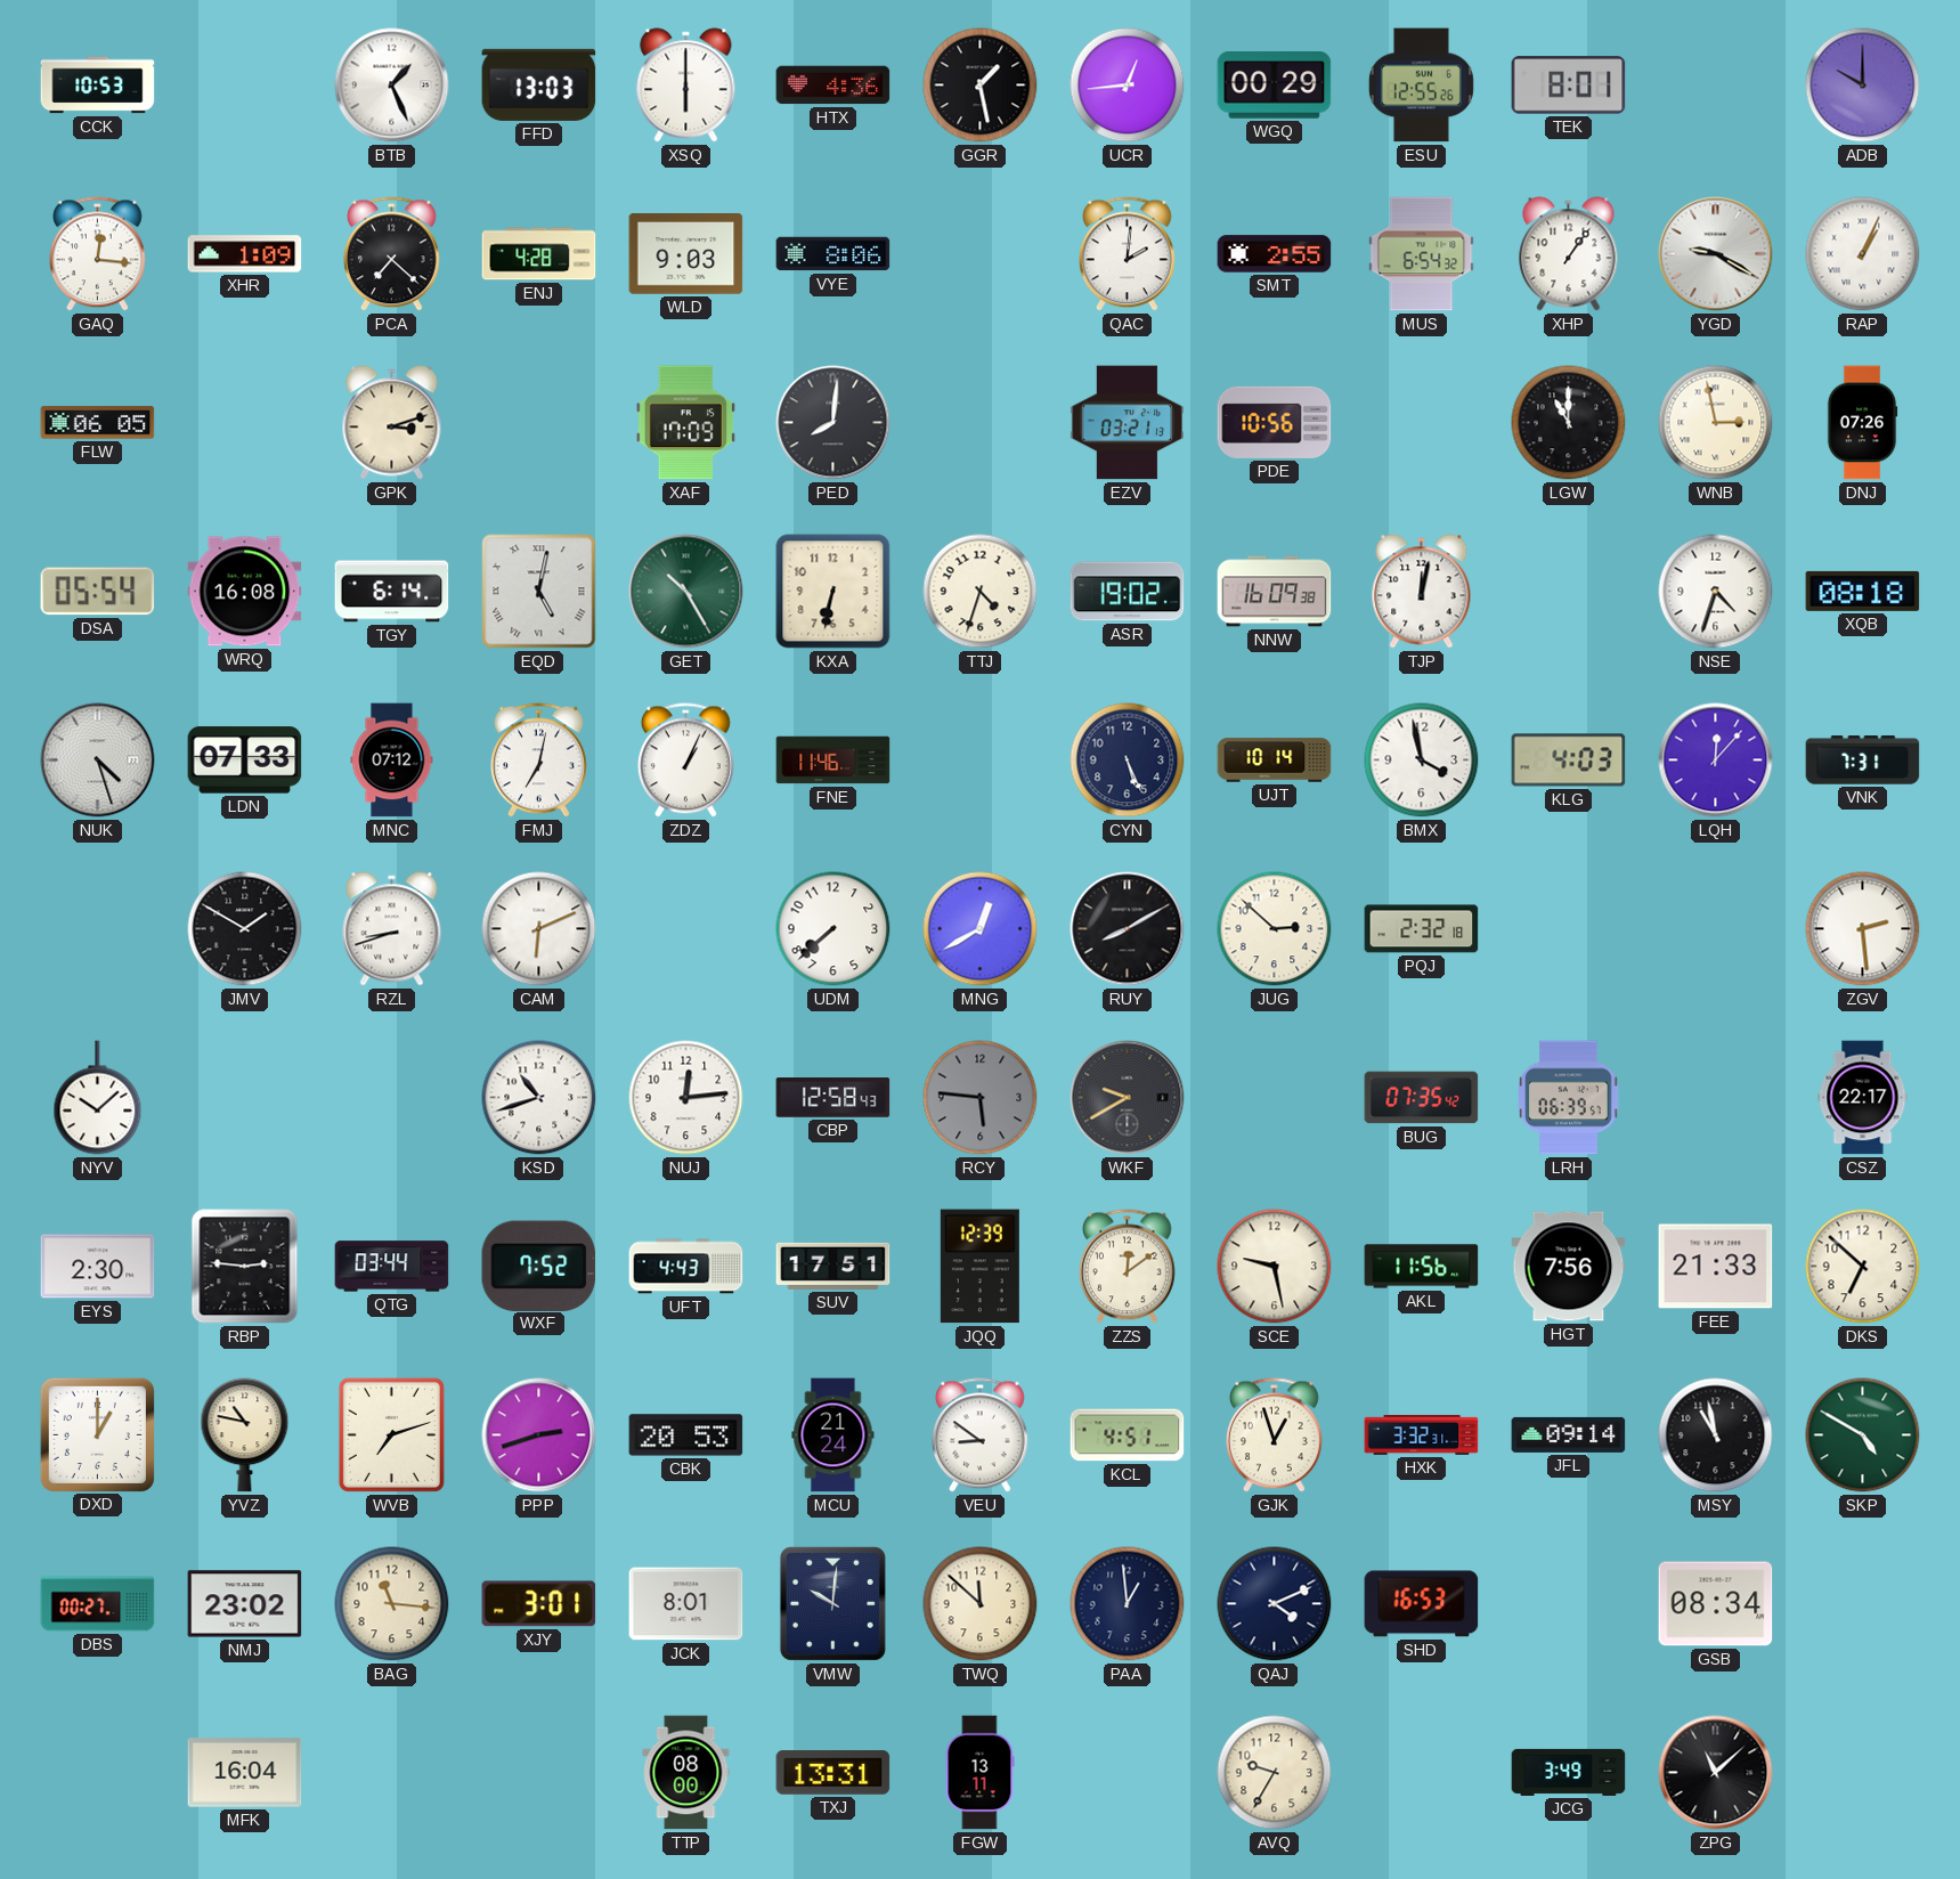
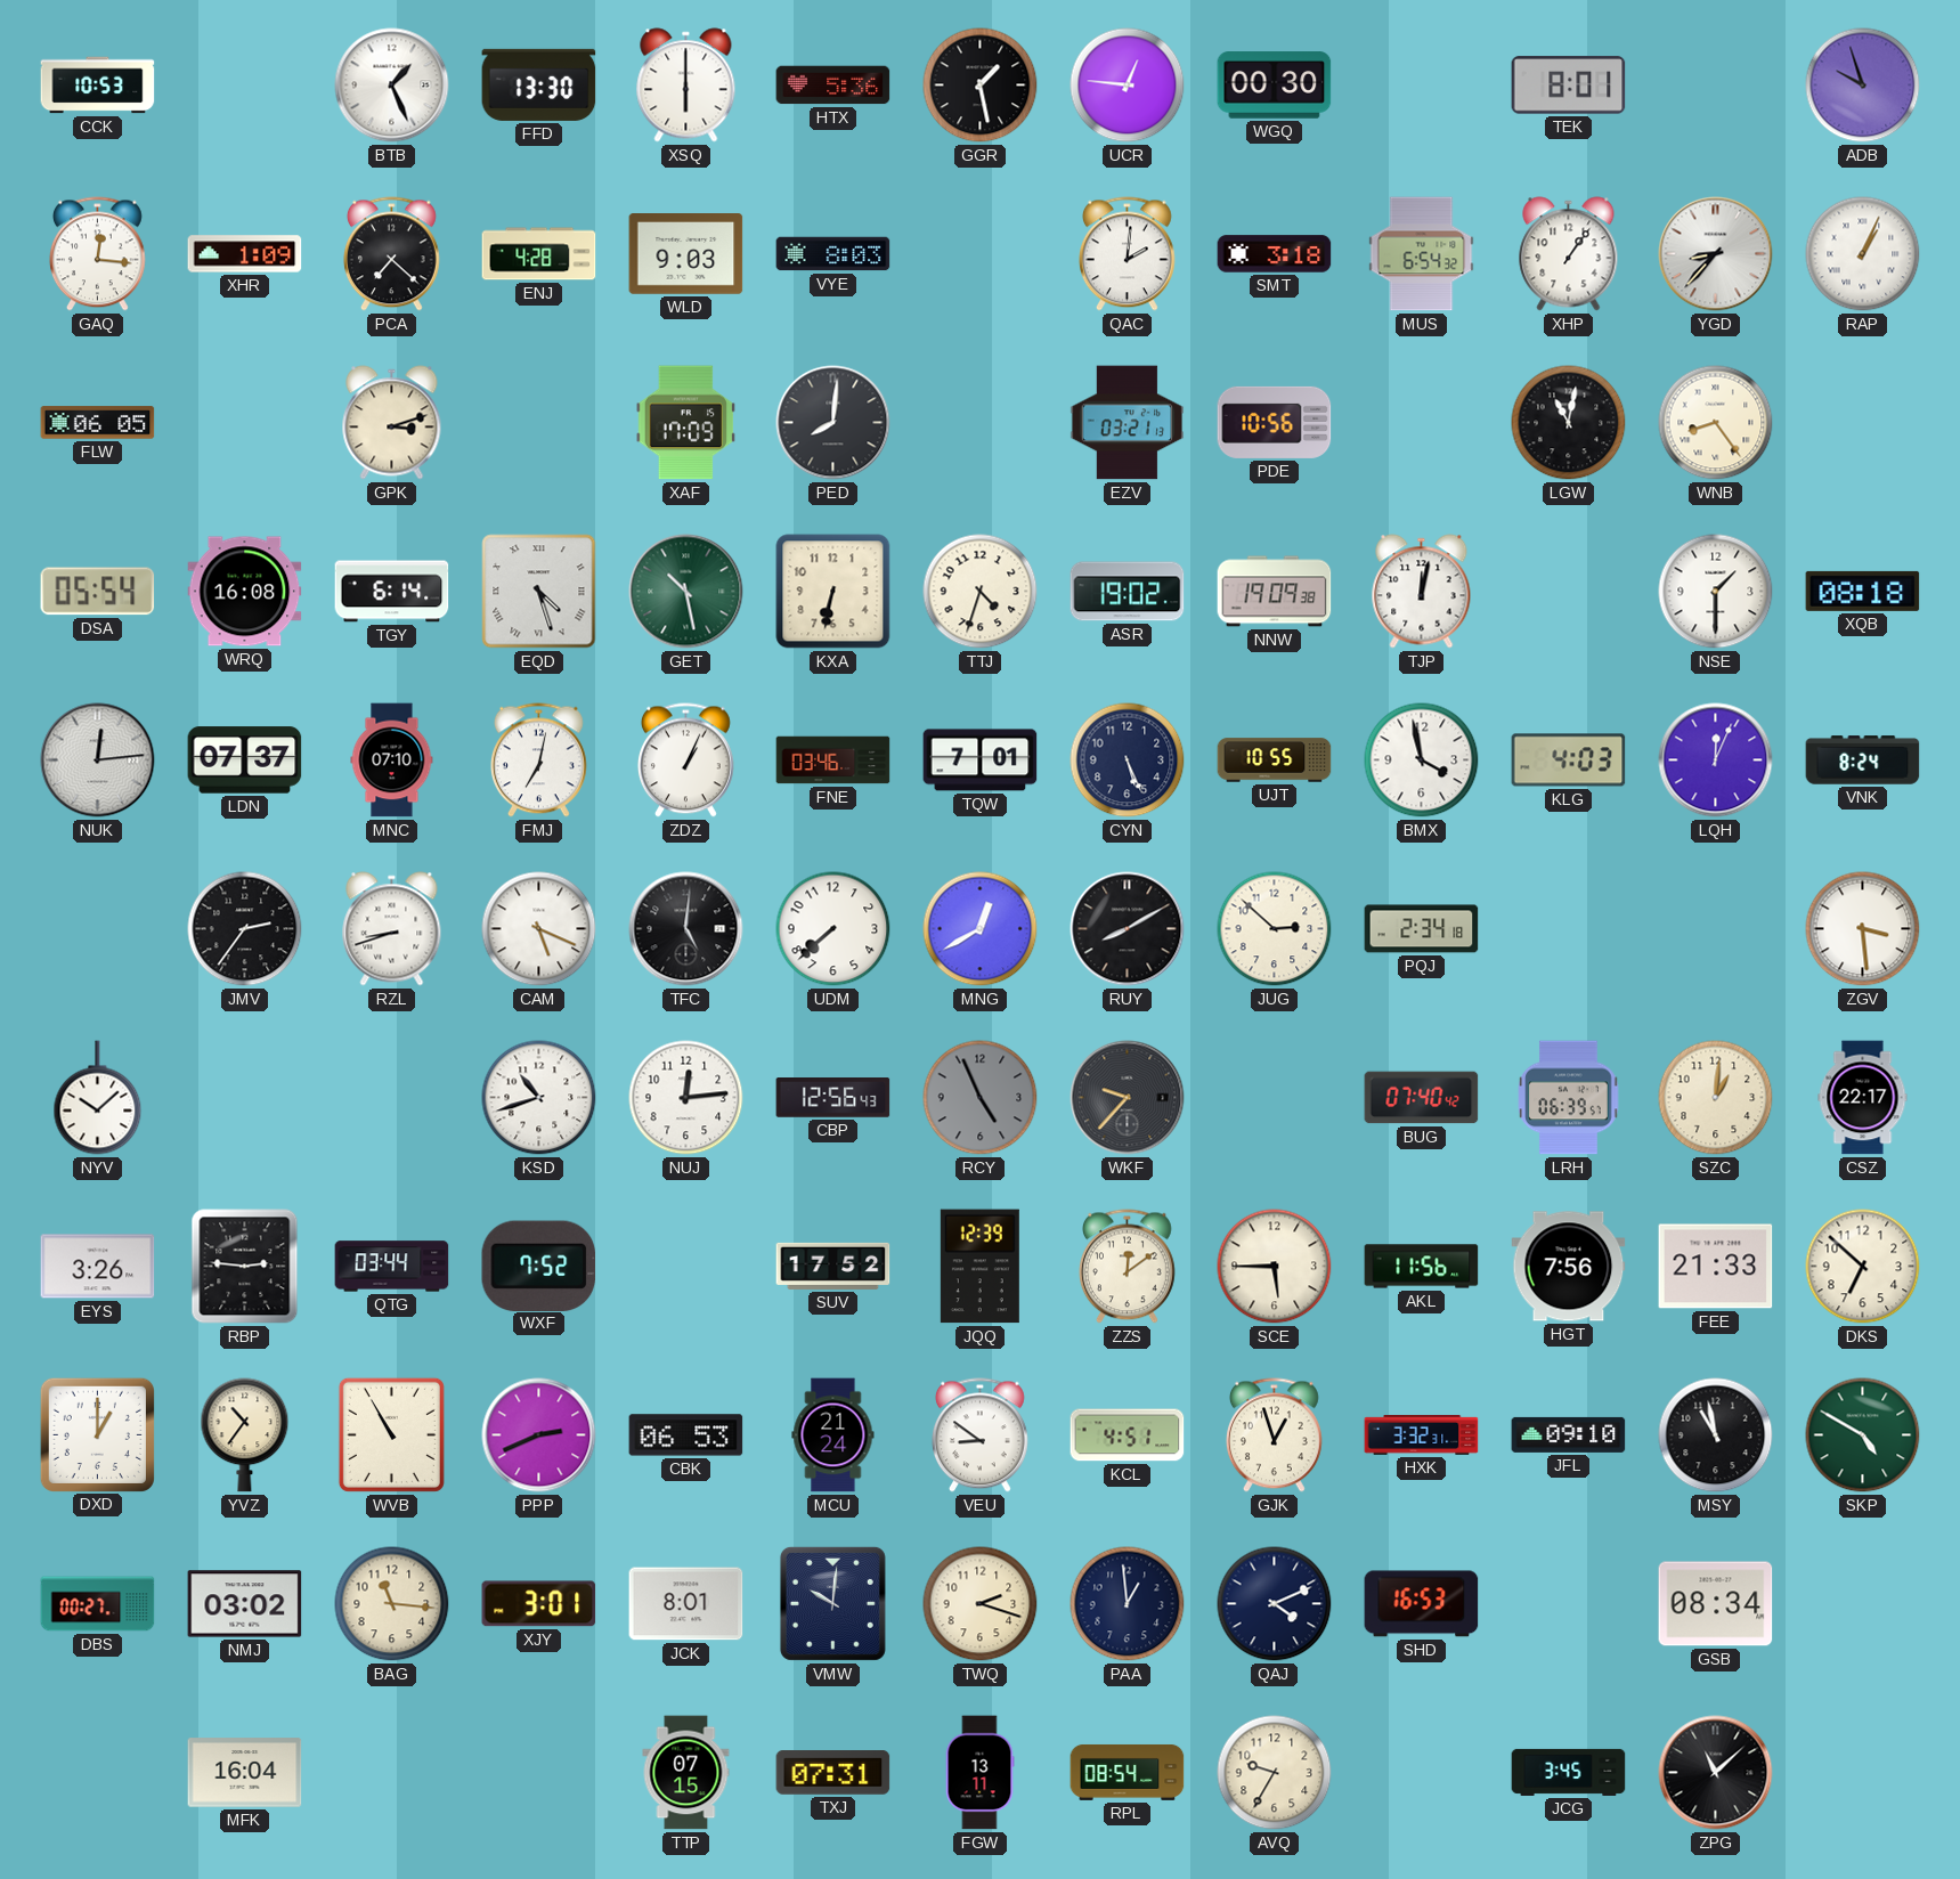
FFD: 13:03 -> 13:30 (539, 84)
HTX: 4:36 -> 5:36 (833, 86)
UCR: 12:44 -> 12:46 (1128, 86)
WGQ: 00:29 -> 00:30 (1275, 86)
ESU: 12:55 -> none (1421, 86)
ADB: 10:00 -> 9:57 (1863, 86)
VYE: 8:06 -> 8:03 (833, 254)
SMT: 2:55 -> 3:18 (1275, 254)
YGD: 9:20 -> 8:37 (1716, 254)
LGW: 11:00 -> 11:02 (1569, 423)
WNB: 2:58 -> 8:24 (1716, 423)
DNJ: 07:26 -> none (1862, 423)
EQD: 5:02 -> 4:27 (539, 592)
GET: 10:25 -> 10:28 (686, 592)
NNW: 16:09 -> 19:09 (1275, 592)
NSE: 4:33 -> 1:30 (1716, 592)
NUK: 4:27 -> 12:14 (98, 760)
LDN: 07:33 -> 07:37 (245, 760)
MNC: 07:12 -> 07:10 (392, 760)
FNE: 11:46 -> 03:46 (833, 760)
TQW: none -> 7:01 (981, 760)
UJT: 10:14 -> 10:55 (1275, 760)
LQH: 12:07 -> 12:04 (1716, 760)
VNK: 7:31 -> 8:24 (1863, 760)
JMV: 1:50 -> 2:36 (245, 929)
CAM: 6:11 -> 5:19 (539, 929)
TFC: none -> 5:01 (686, 929)
PQJ: 2:32 -> 2:34 (1422, 929)
ZGV: 2:29 -> 3:29 (1863, 929)
CBP: 12:58 -> 12:56 (833, 1098)
RCY: 5:46 -> 4:56 (981, 1098)
WKF: 9:40 -> 9:37 (1128, 1098)
BUG: 07:35 -> 07:40 (1422, 1098)
SZC: none -> 1:01 (1716, 1098)
EYS: 2:30 -> 3:26 (98, 1267)
UFT: 4:43 -> none (686, 1267)
SUV: 17:51 -> 17:52 (833, 1266)
SCE: 9:28 -> 5:45 (1275, 1267)
YVZ: 10:47 -> 10:36 (245, 1435)
WVB: 7:12 -> 10:55 (391, 1434)
PPP: 2:42 -> 2:41 (539, 1435)
CBK: 20:53 -> 06:53 (686, 1435)
JFL: 09:14 -> 09:10 (1569, 1434)
NMJ: 23:02 -> 03:02 (245, 1604)
TWQ: 11:52 -> 2:18 (981, 1604)
TTP: 08:00 -> 07:15 (686, 1773)
TXJ: 13:31 -> 07:31 (833, 1773)
RPL: none -> 08:54 (1128, 1772)
JCG: 3:49 -> 3:45 (1569, 1772)
